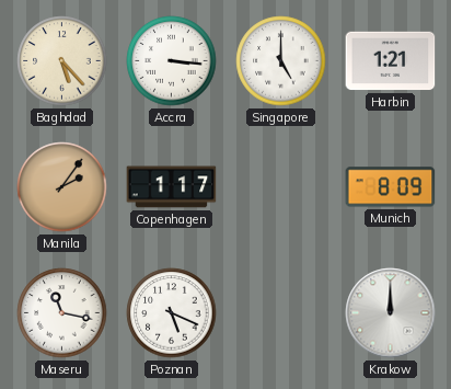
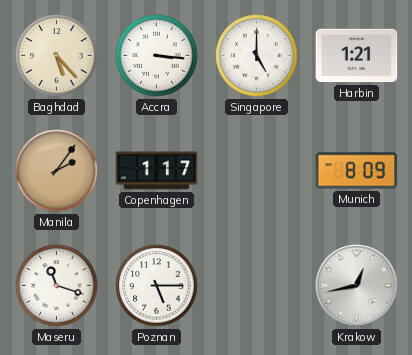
Maseru: 11:17 -> 11:18 (57, 286)
Poznan: 5:19 -> 5:15 (157, 286)
Krakow: 12:00 -> 12:43 (357, 286)
